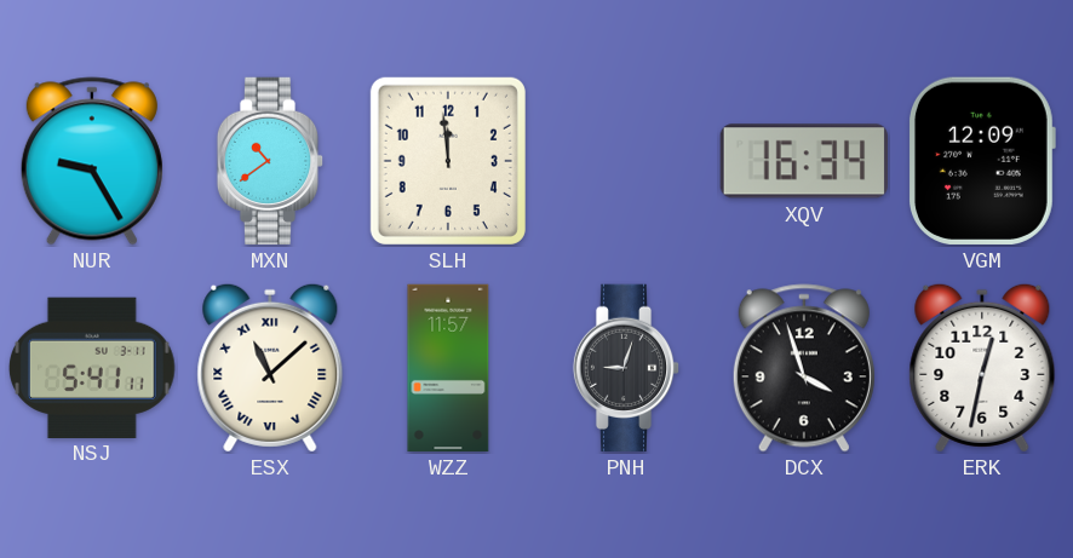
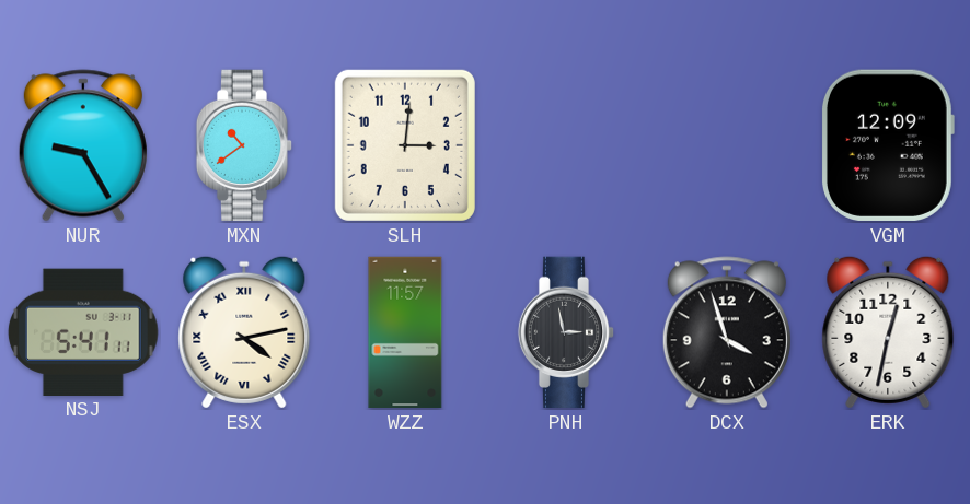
SLH: 11:59 -> 3:01 (405, 145)
XQV: 16:34 -> none (803, 161)
ESX: 11:08 -> 4:13 (244, 332)
PNH: 9:03 -> 2:58 (566, 332)
